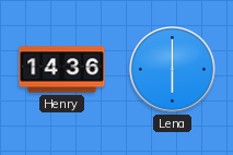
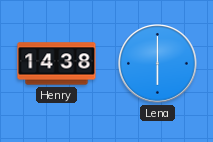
Henry: 14:36 -> 14:38 (57, 64)
